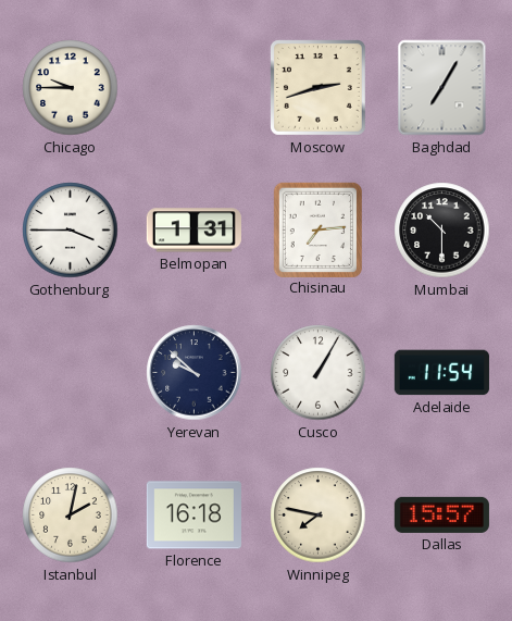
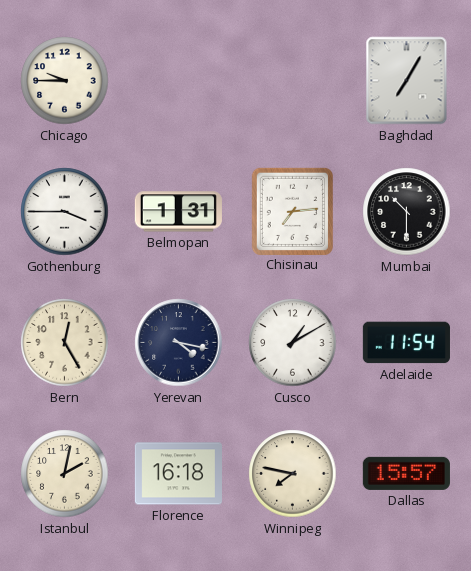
Moscow: 2:42 -> none (317, 87)
Bern: none -> 12:25 (65, 343)
Yerevan: 9:52 -> 4:17 (179, 343)
Cusco: 1:05 -> 1:10 (293, 343)
